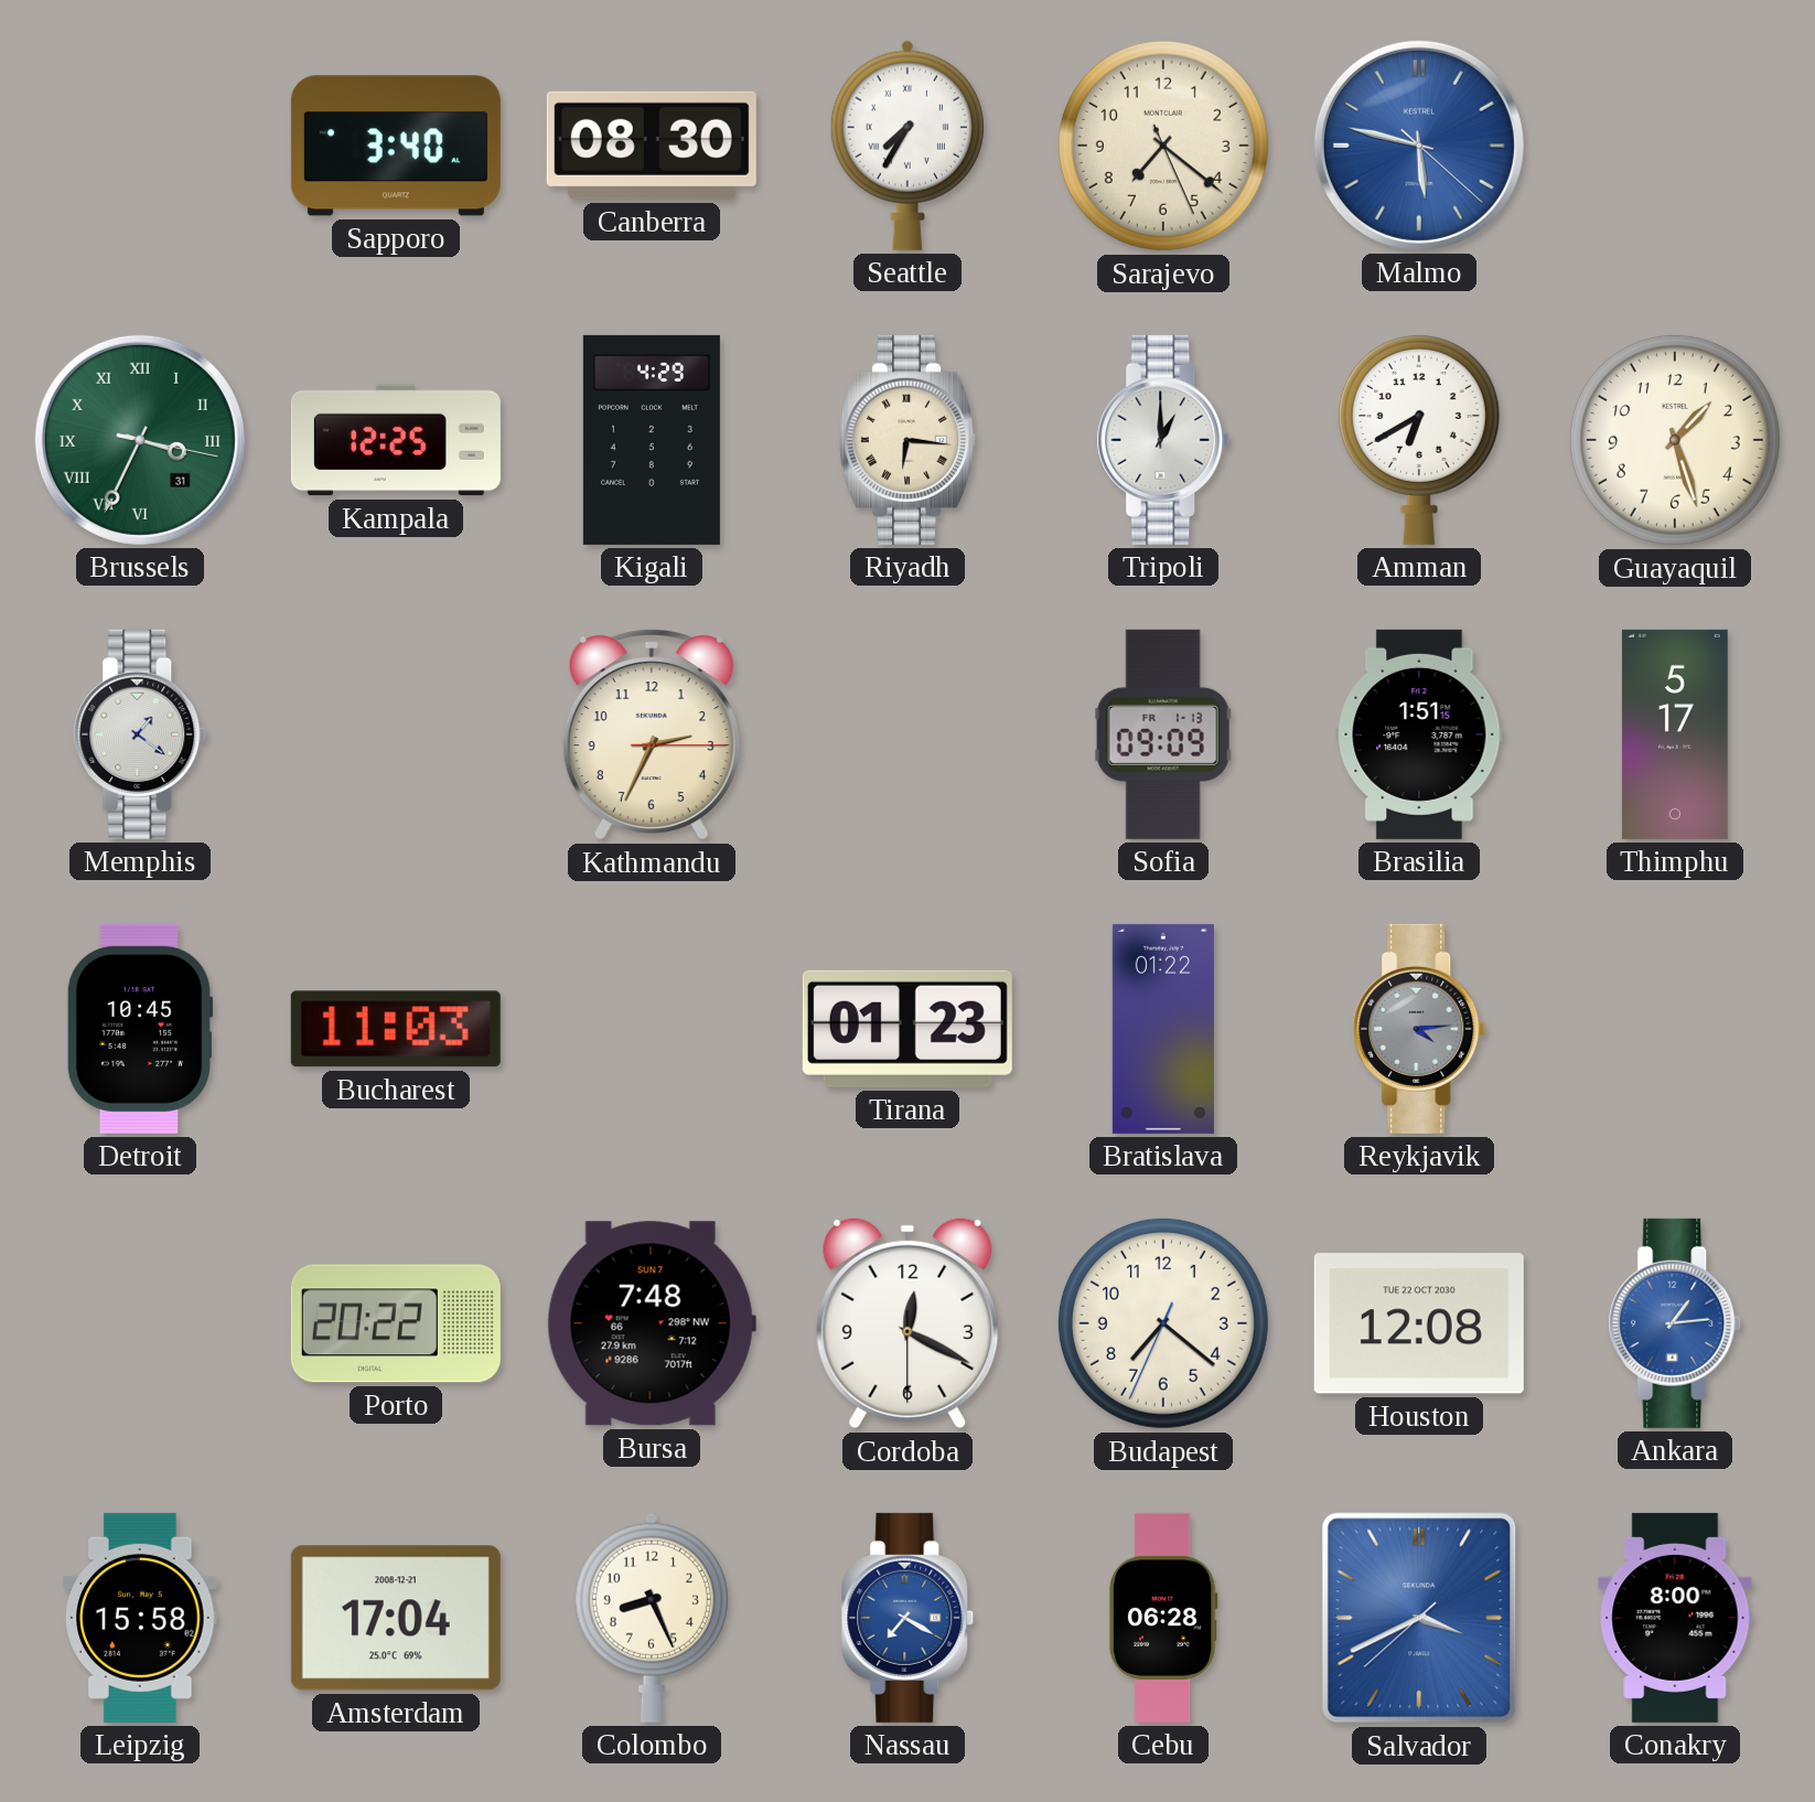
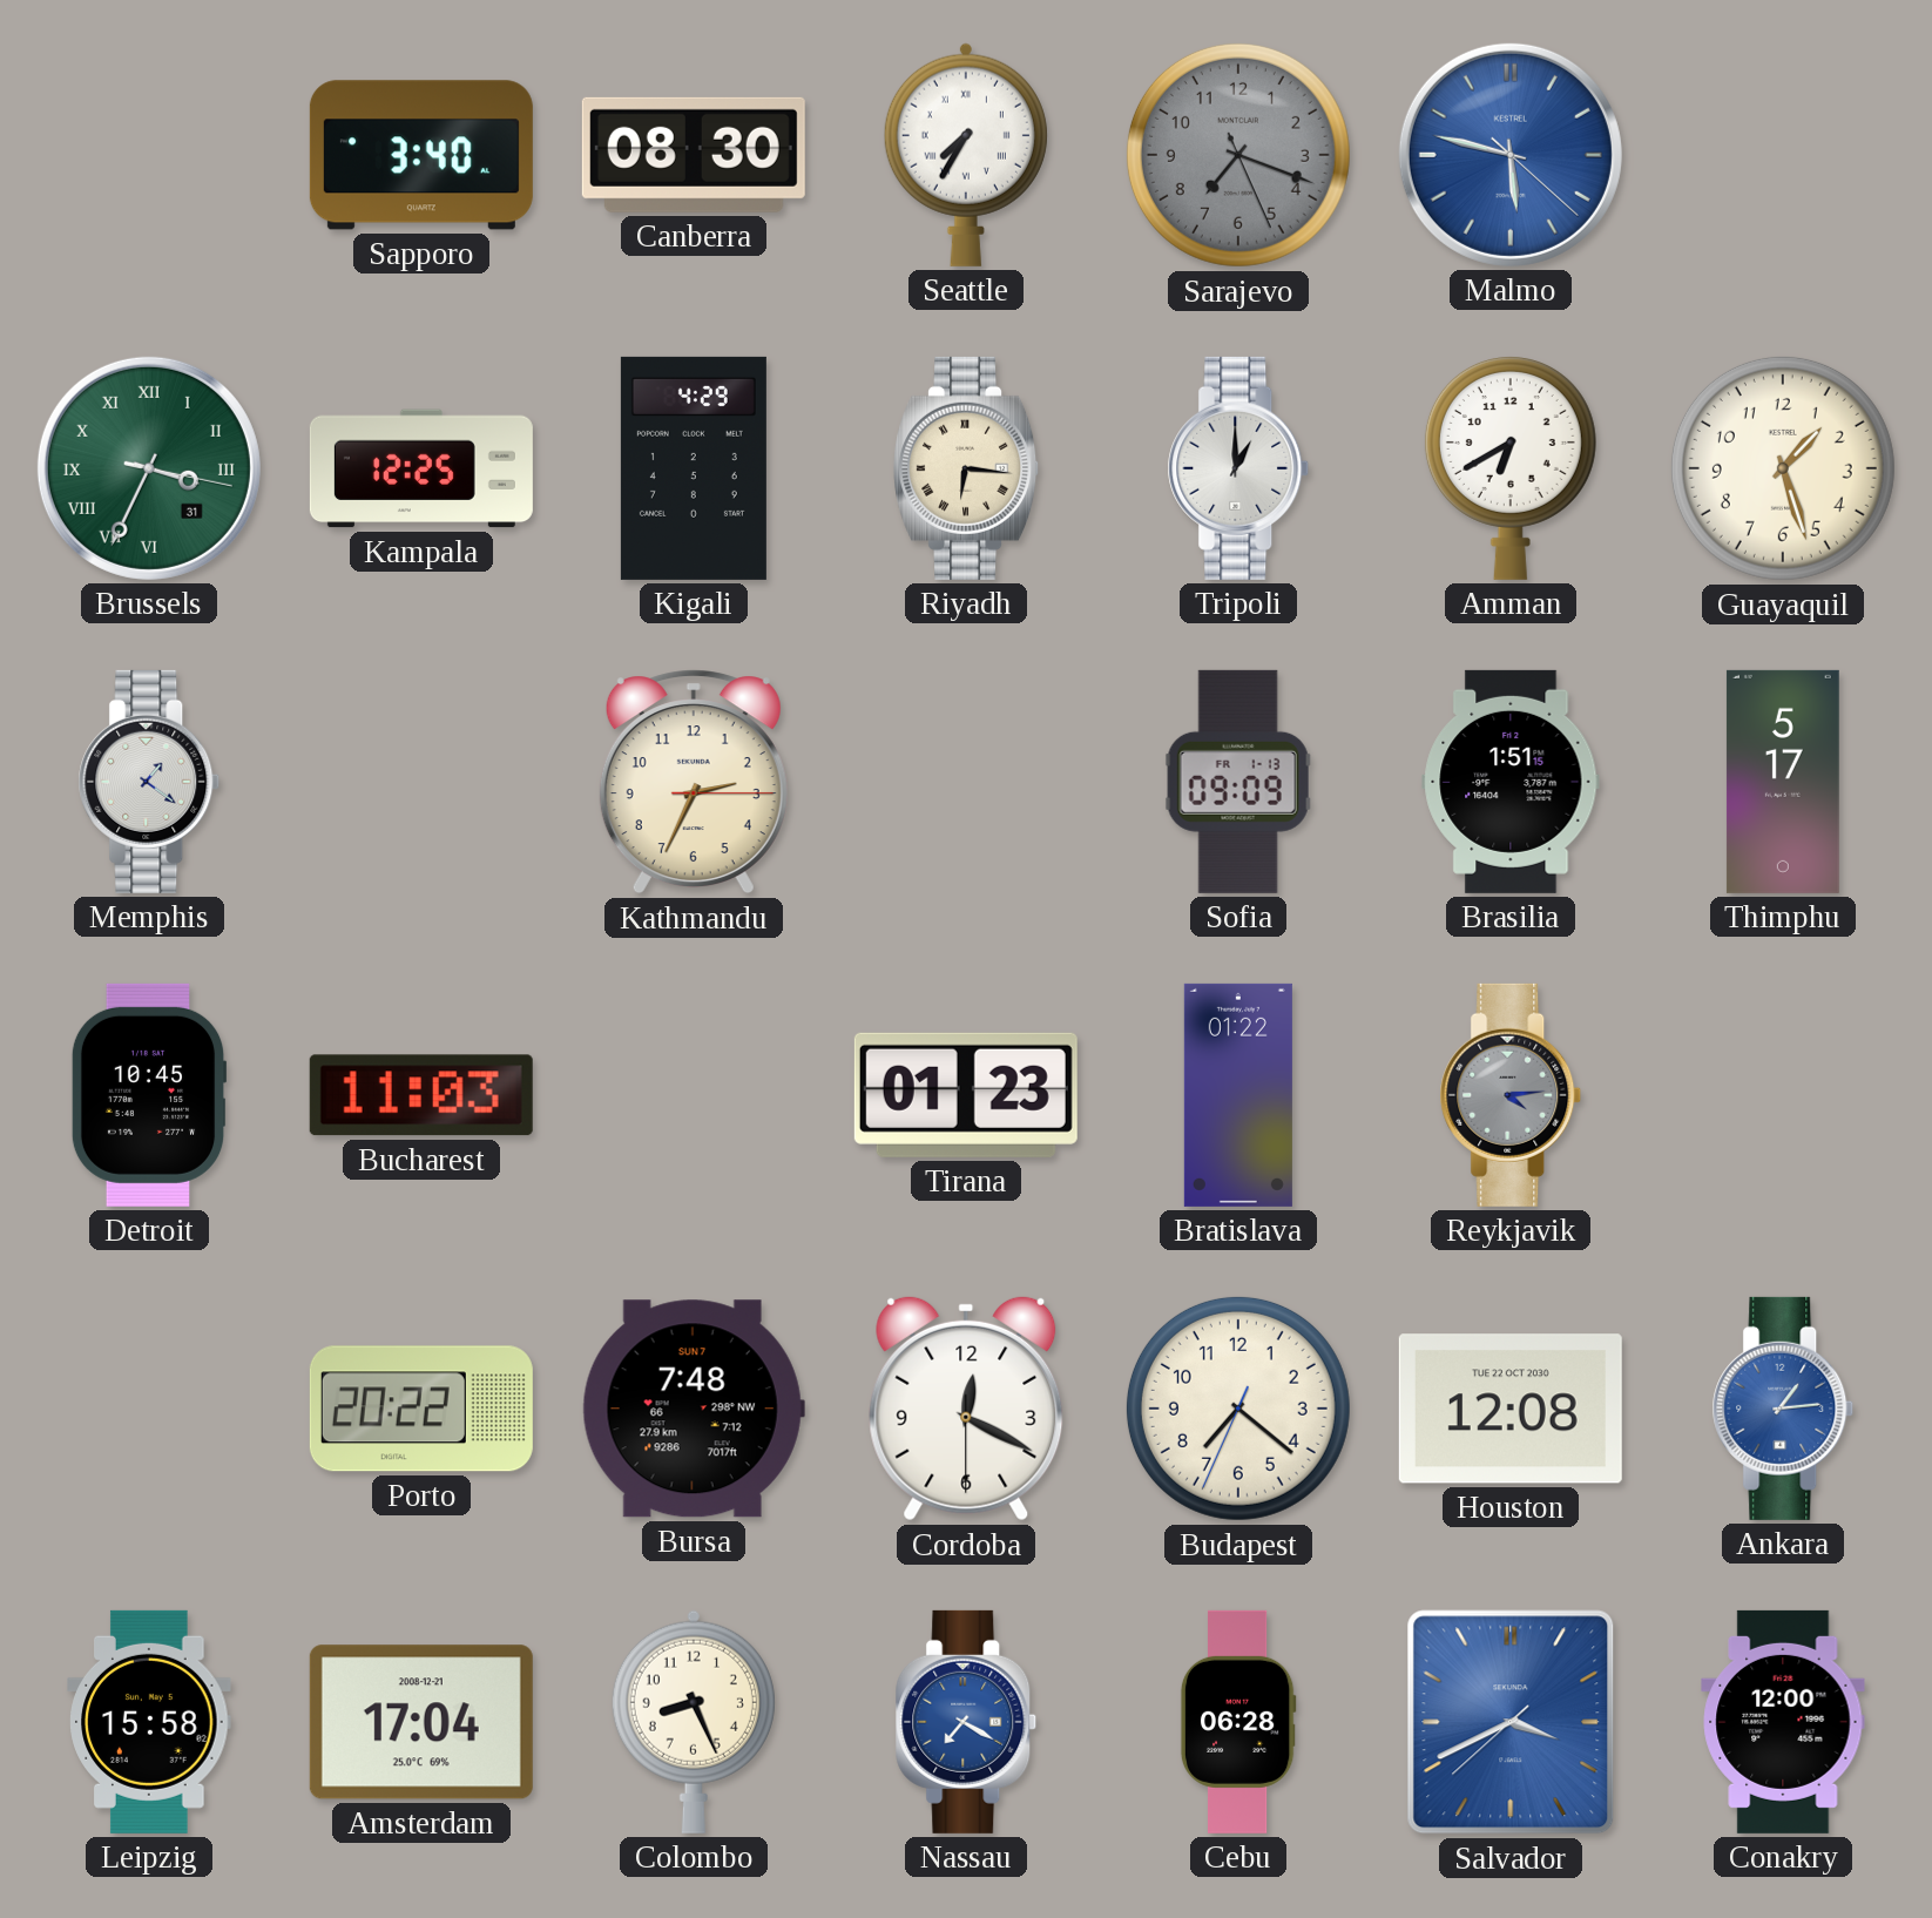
Sarajevo: 7:21 -> 7:18 (1238, 155)
Sarajevo dial: cream -> grey (1238, 155)
Conakry: 8:00 -> 12:00 (1783, 1722)
